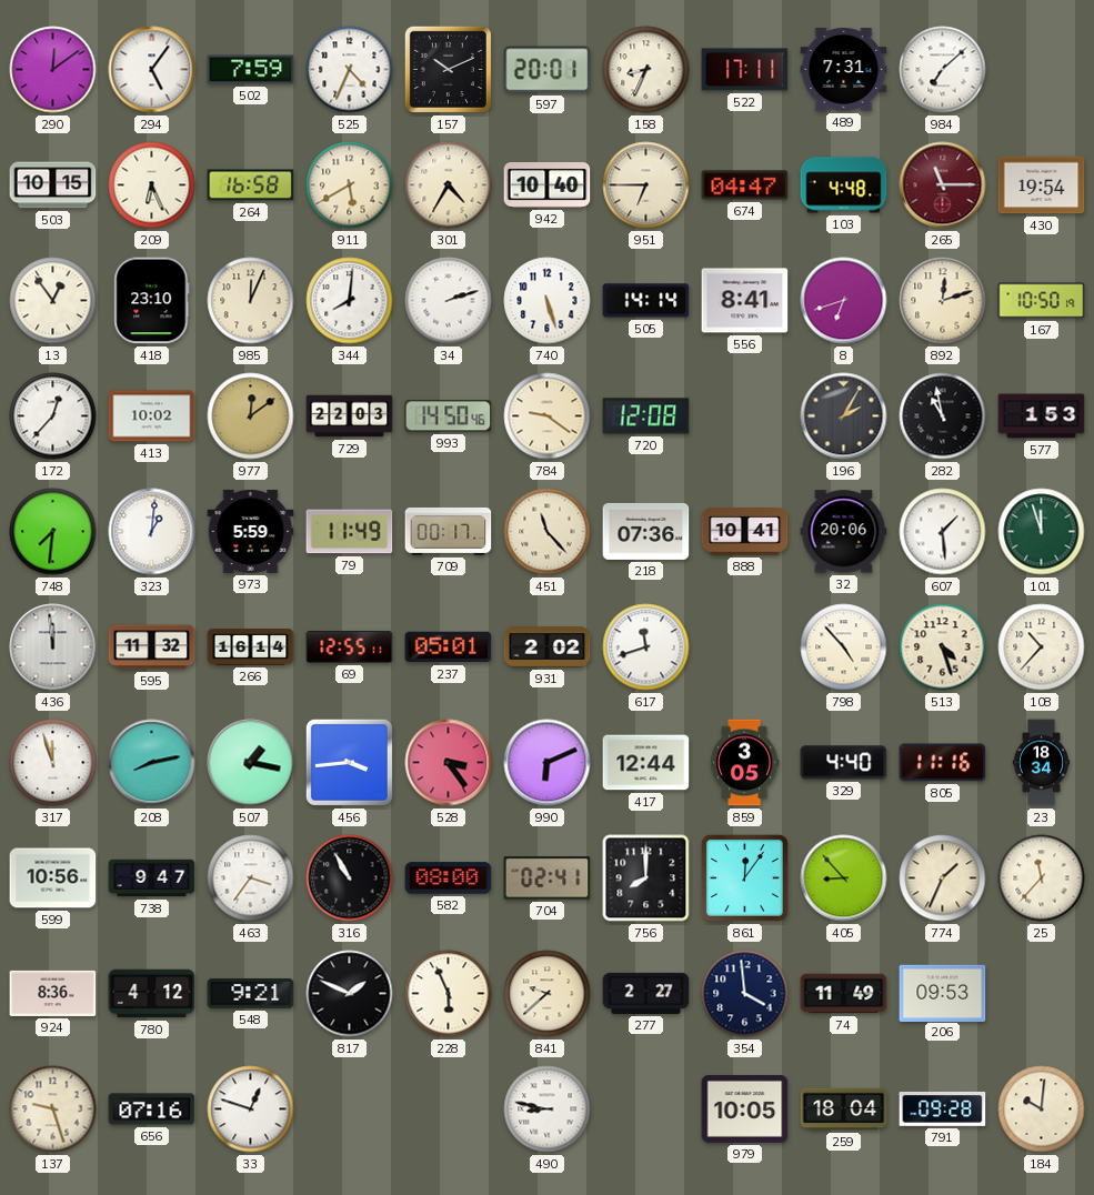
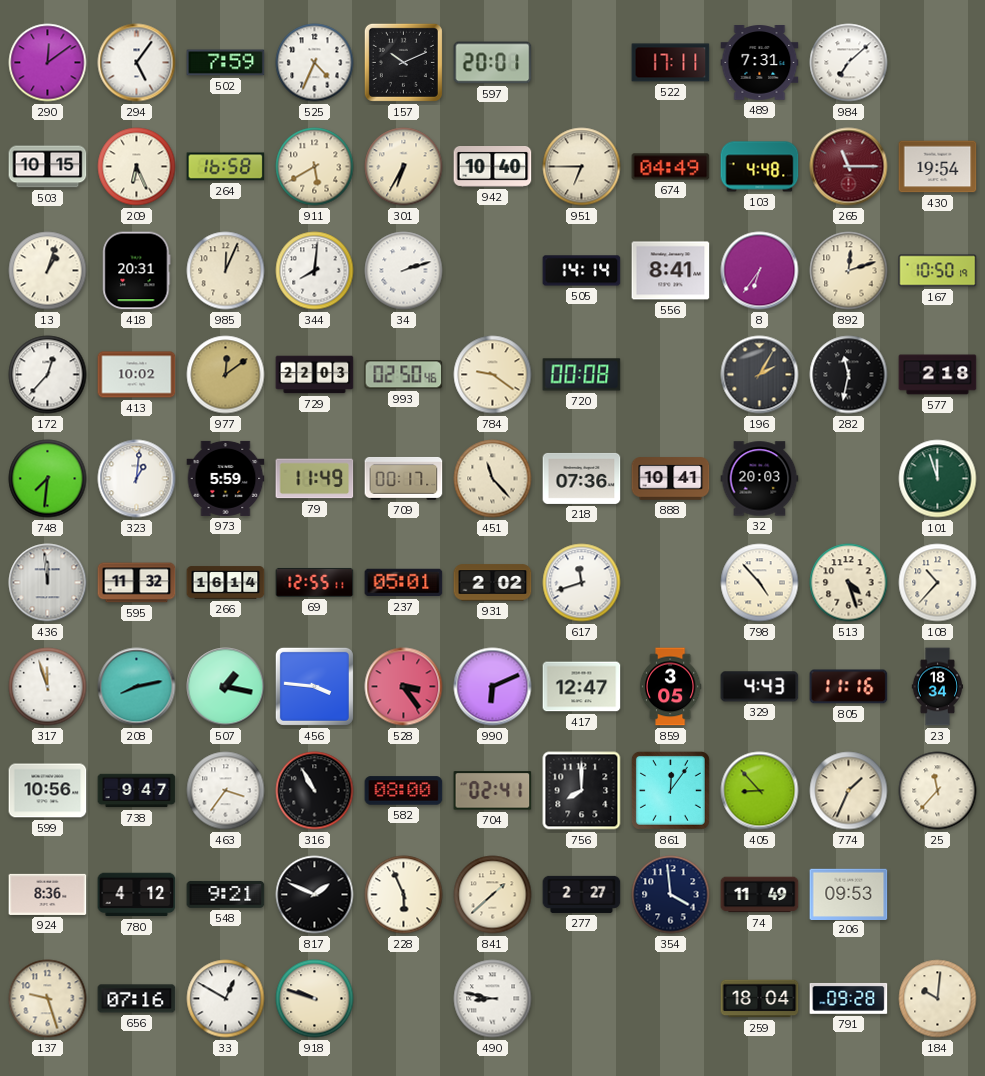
158: 8:34 -> none (646, 70)
301: 4:35 -> 6:35 (404, 167)
674: 04:47 -> 04:49 (671, 167)
13: 12:54 -> 1:03 (48, 271)
418: 23:10 -> 20:31 (137, 271)
740: 5:27 -> none (548, 301)
8: 6:42 -> 6:36 (760, 271)
993: 14:50 -> 02:50 (404, 375)
720: 12:08 -> 00:08 (582, 375)
282: 10:58 -> 11:32 (849, 375)
577: 1:53 -> 2:18 (938, 375)
32: 20:06 -> 20:03 (760, 479)
607: 1:29 -> none (943, 532)
456: 3:44 -> 3:46 (314, 686)
417: 12:44 -> 12:47 (582, 687)
329: 4:40 -> 4:43 (760, 687)
841: 9:38 -> 1:38 (493, 895)
33: 12:48 -> 12:50 (226, 999)
918: none -> 9:48 (315, 999)
979: 10:05 -> none (745, 1108)
